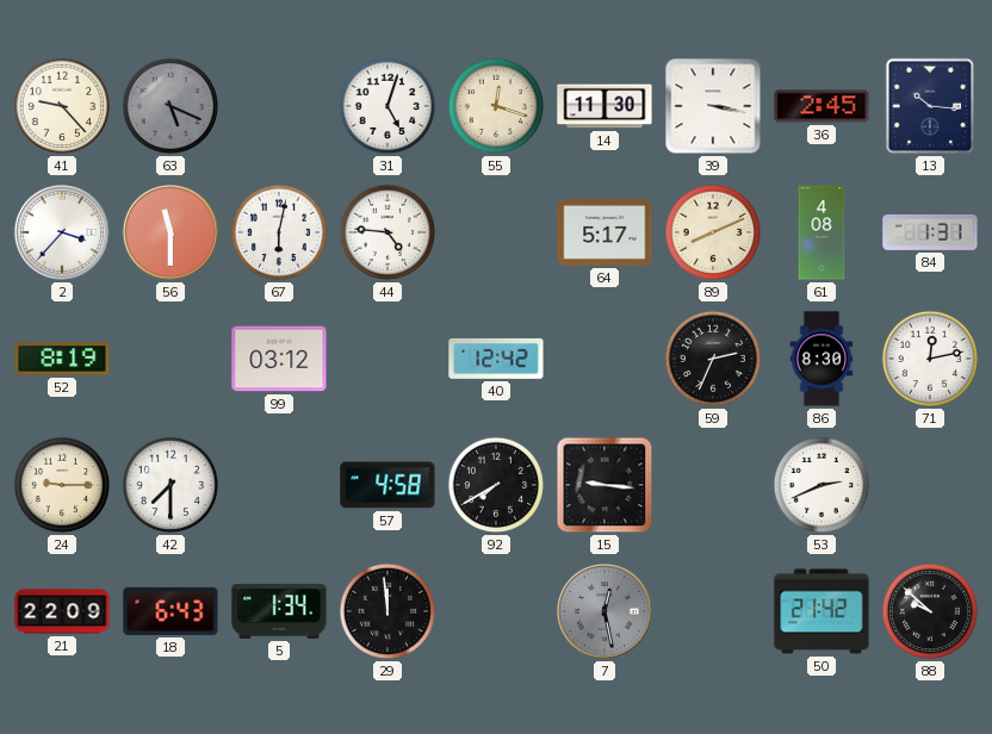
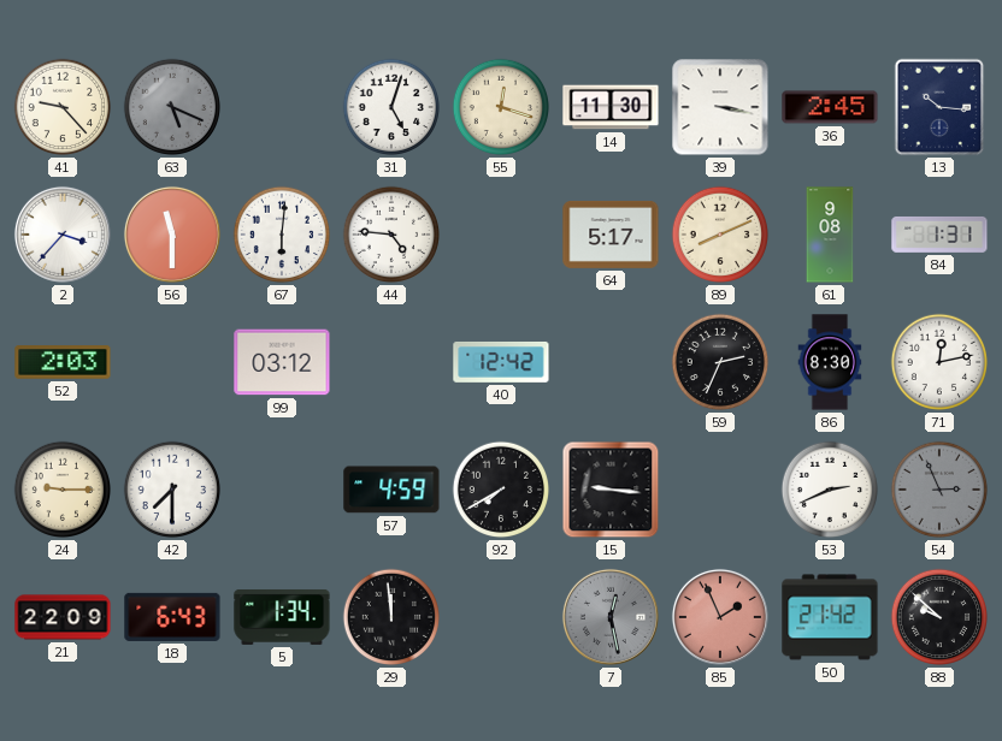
67: 6:02 -> 6:01 (282, 235)
61: 4:08 -> 9:08 (830, 235)
52: 8:19 -> 2:03 (63, 362)
57: 4:58 -> 4:59 (391, 490)
54: none -> 2:56 (939, 490)
85: none -> 1:56 (720, 617)
